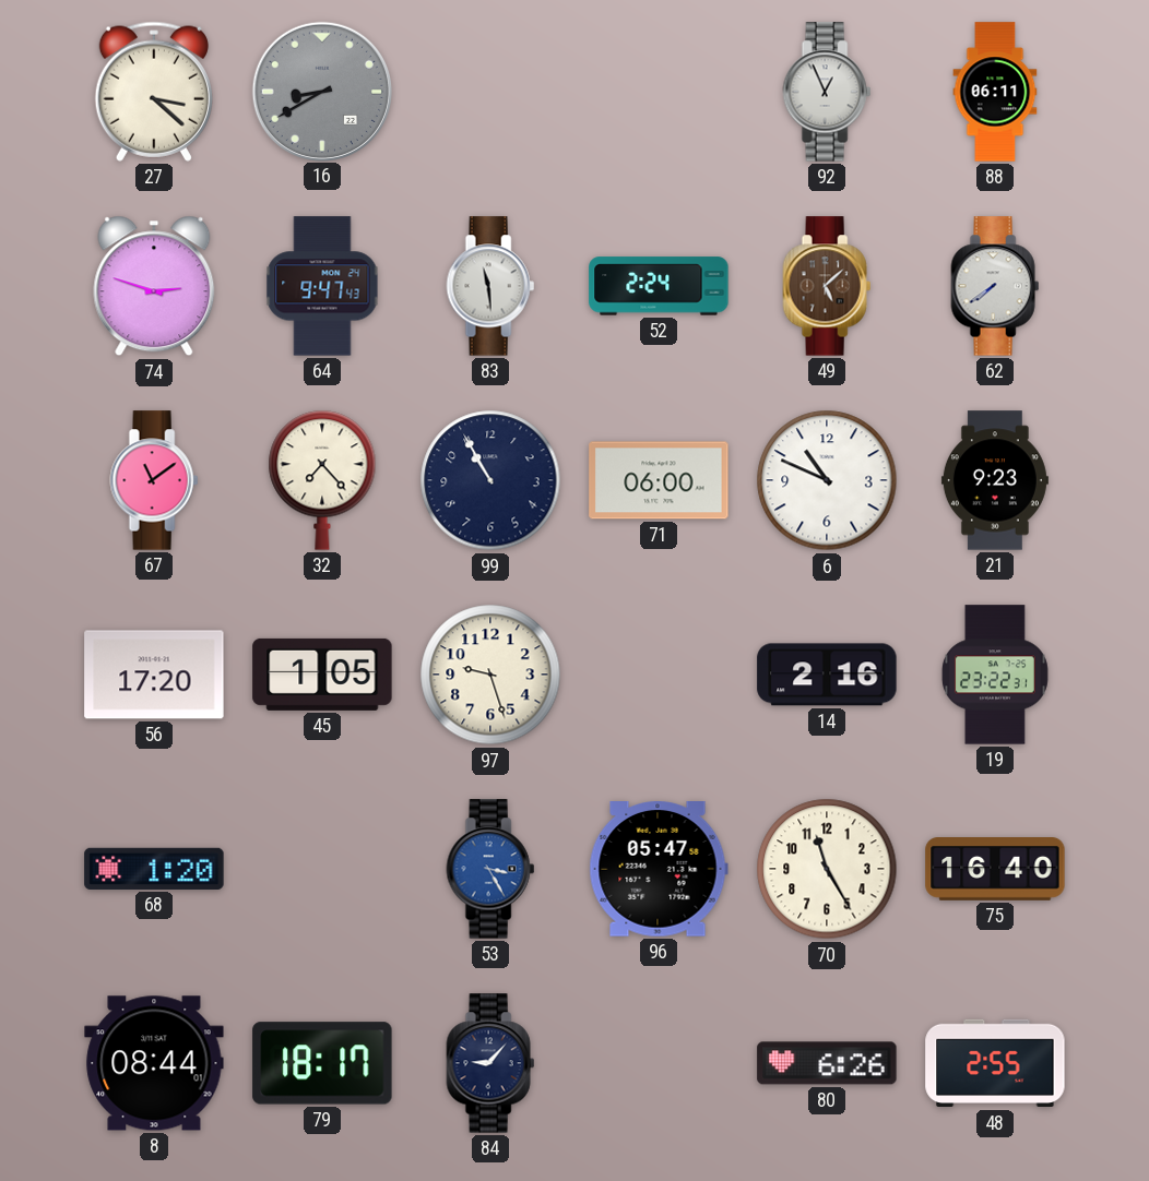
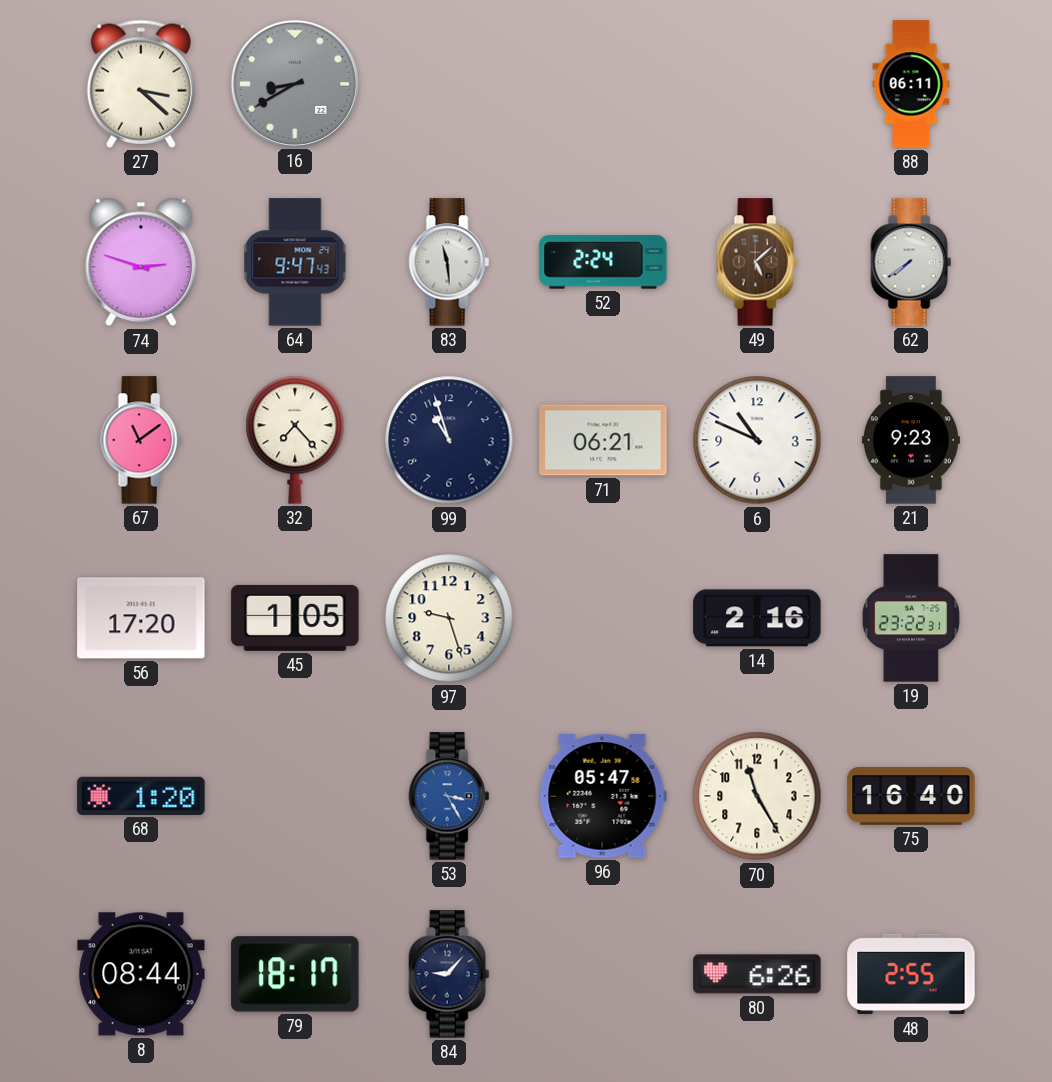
92: 12:56 -> none (827, 92)
99: 10:55 -> 10:57 (449, 440)
71: 06:00 -> 06:21 (603, 440)
